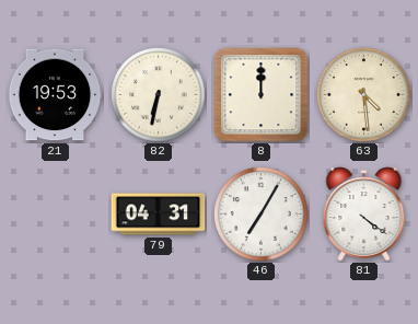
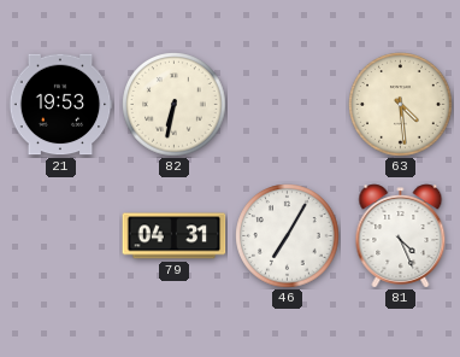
8: 12:00 -> none (262, 95)
81: 4:21 -> 4:26 (401, 236)
